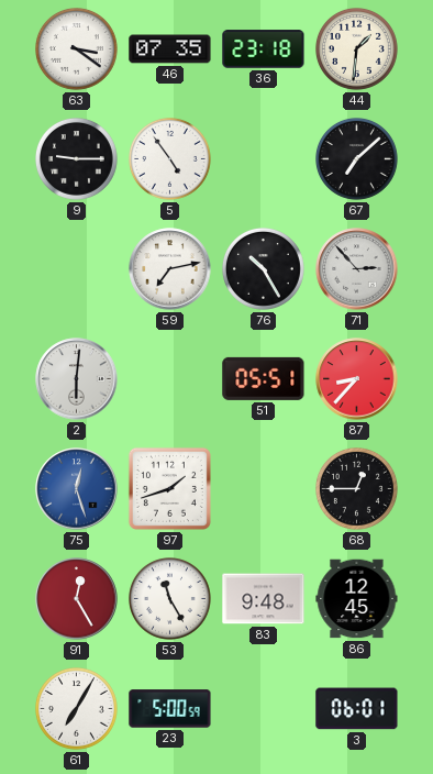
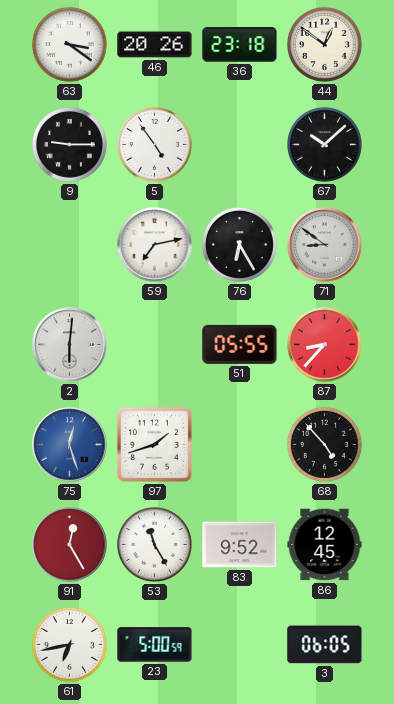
46: 07:35 -> 20:26 (155, 45)
44: 1:31 -> 12:51 (325, 45)
67: 7:08 -> 10:08 (325, 145)
76: 10:25 -> 6:25 (240, 245)
71: 2:53 -> 8:51 (325, 245)
51: 05:51 -> 05:55 (240, 344)
68: 12:45 -> 4:53 (325, 445)
83: 9:48 -> 9:52 (240, 545)
61: 7:05 -> 6:43 (70, 645)
3: 06:01 -> 06:05 (325, 645)
